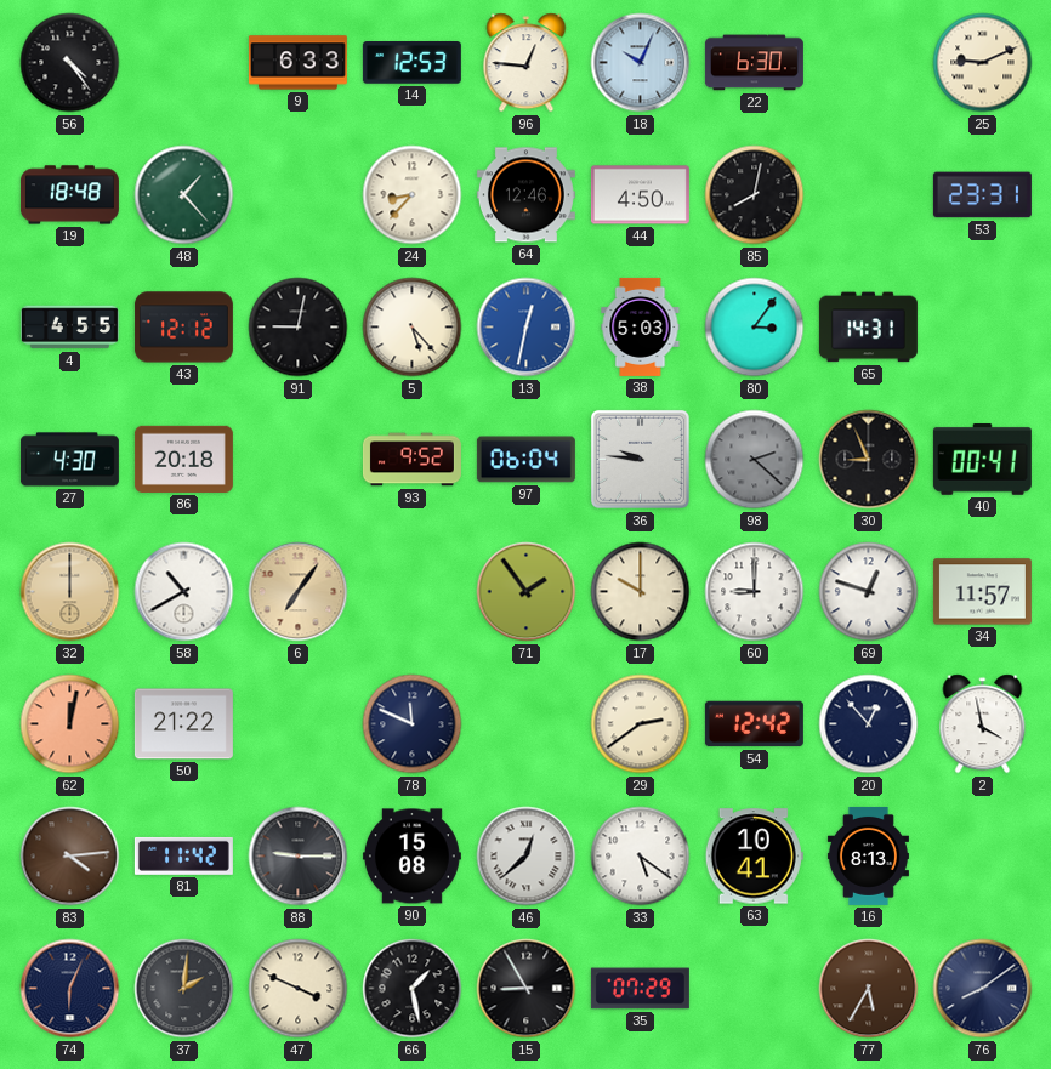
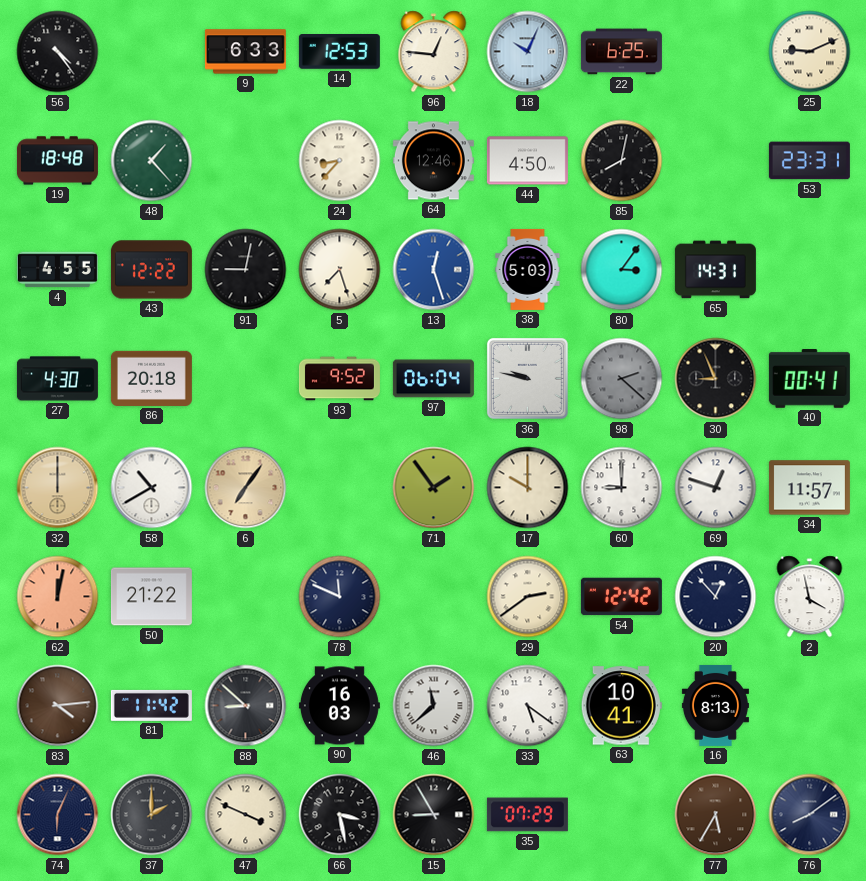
22: 6:30 -> 6:25 (621, 52)
43: 12:12 -> 12:22 (151, 270)
5: 5:23 -> 7:27 (340, 270)
13: 12:32 -> 12:27 (434, 270)
36: 9:46 -> 9:47 (527, 378)
88: 9:15 -> 8:52 (246, 706)
90: 15:08 -> 16:03 (339, 706)
46: 12:38 -> 11:38 (434, 706)
37: 2:01 -> 2:00 (152, 815)
66: 1:28 -> 3:28 (340, 815)
